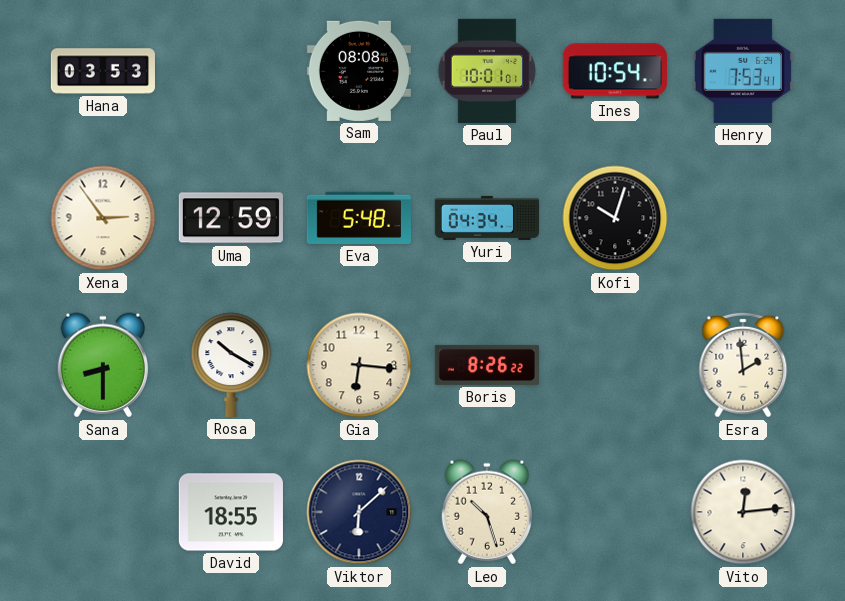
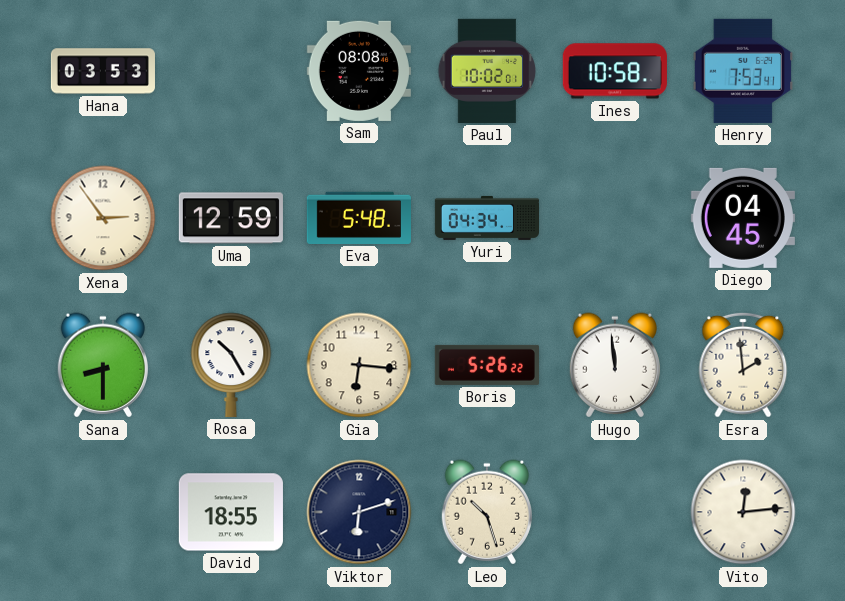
Paul: 10:01 -> 10:02 (487, 71)
Ines: 10:54 -> 10:58 (615, 71)
Kofi: 10:03 -> none (615, 218)
Diego: none -> 04:45 (743, 218)
Rosa: 10:20 -> 10:25 (231, 365)
Boris: 8:26 -> 5:26 (487, 365)
Hugo: none -> 11:59 (614, 365)
Viktor: 6:08 -> 6:12 (359, 512)
